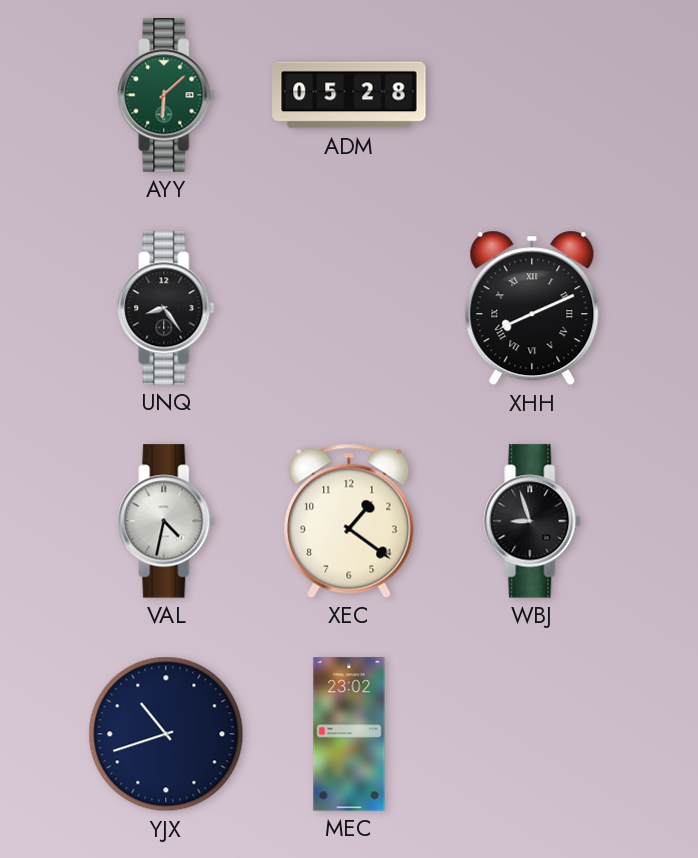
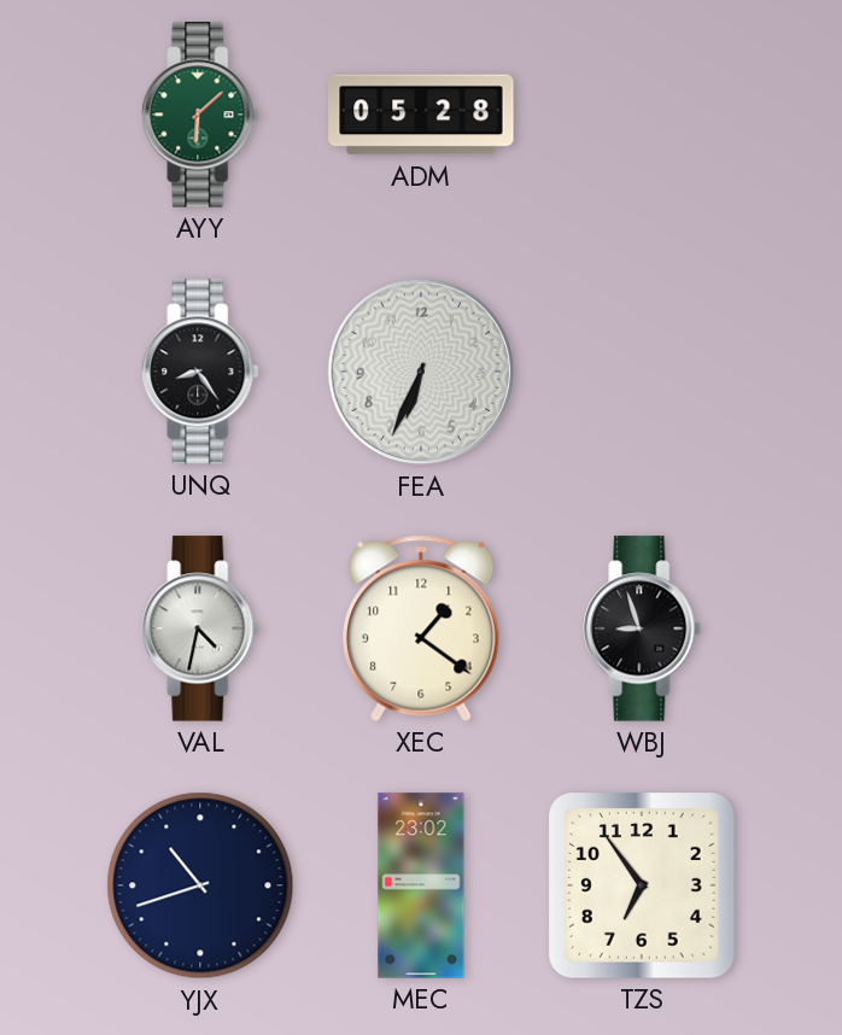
FEA: none -> 6:34 (421, 372)
XHH: 8:11 -> none (532, 308)
TZS: none -> 6:54 (643, 887)
